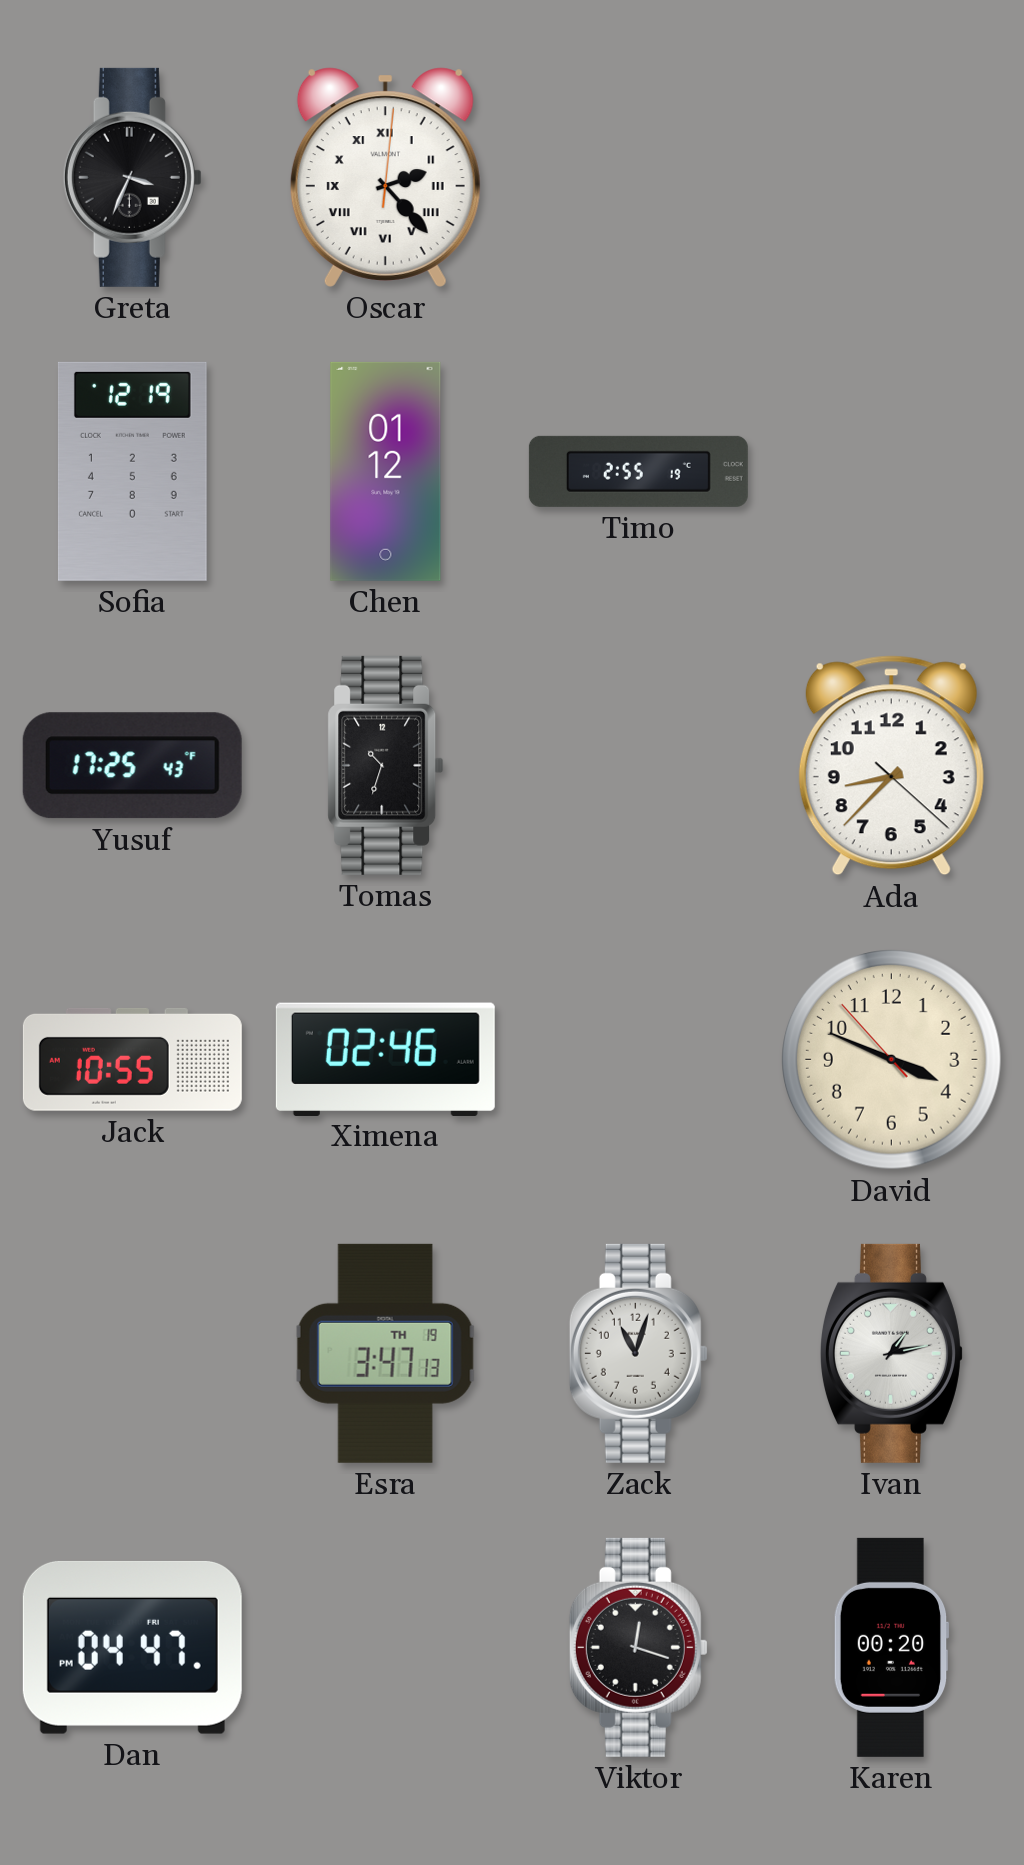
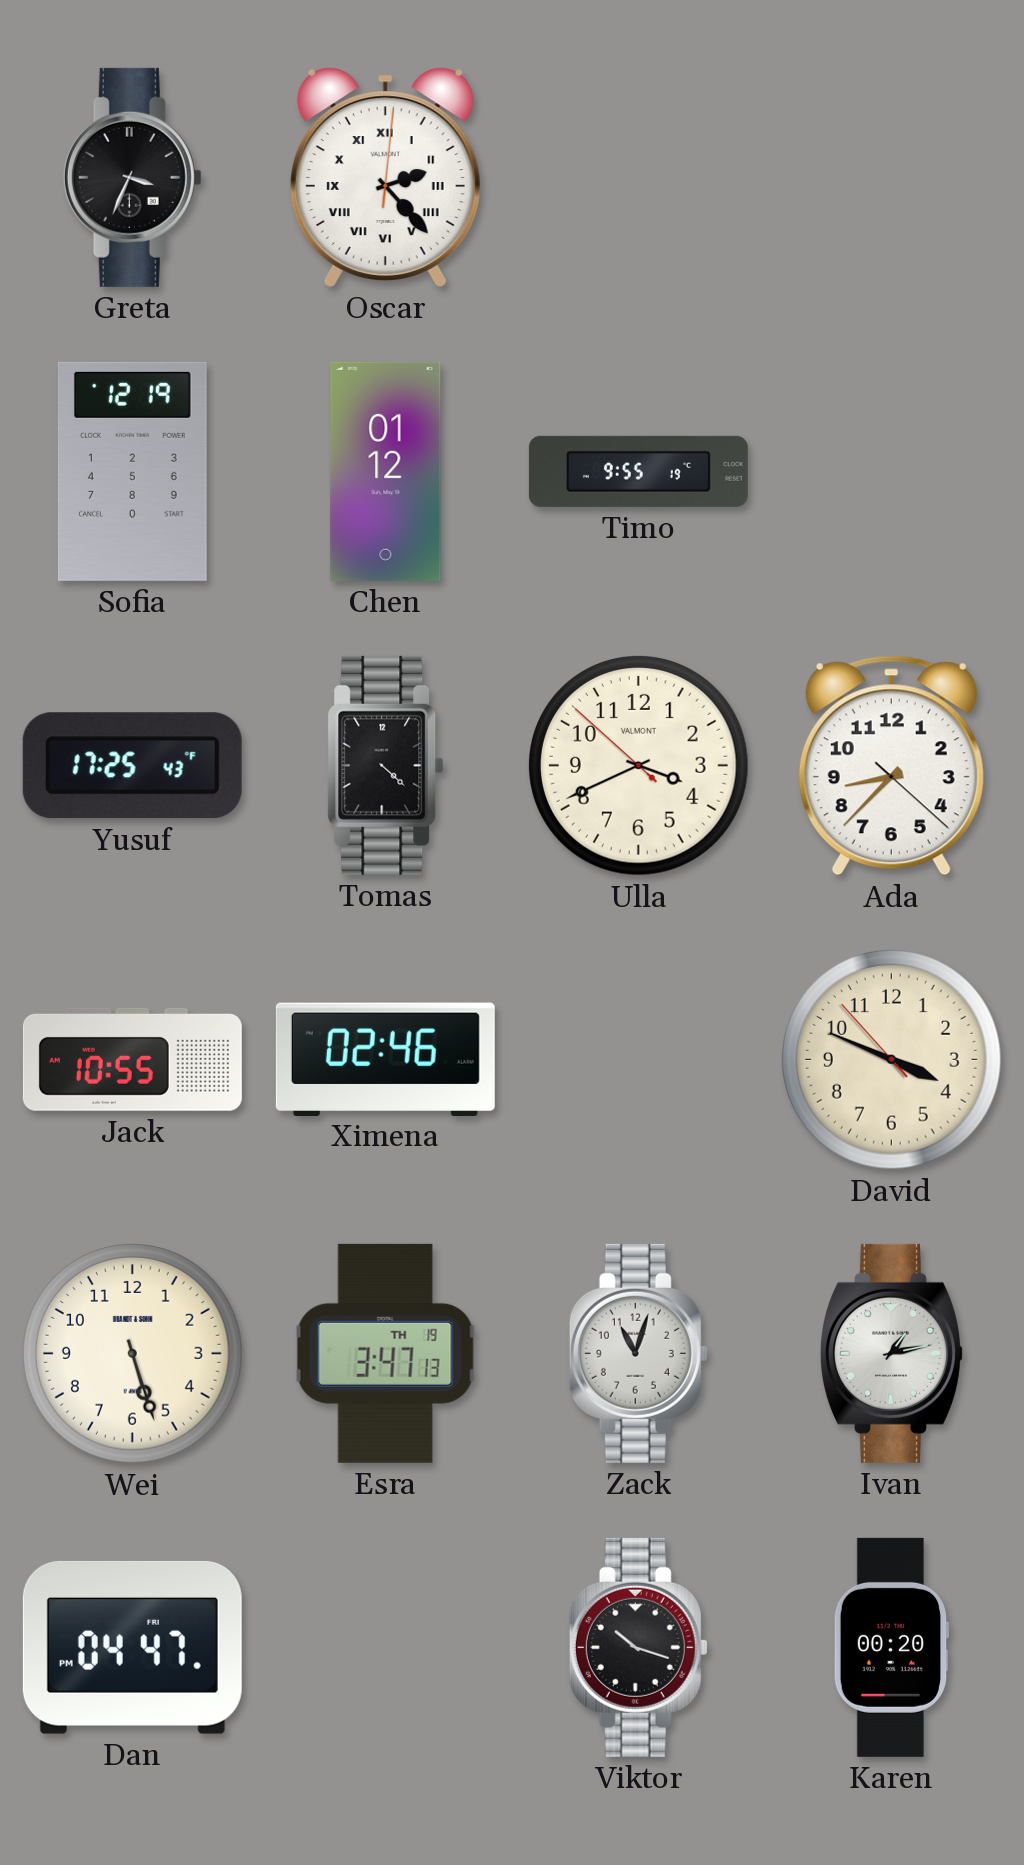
Timo: 2:55 -> 9:55 (638, 471)
Tomas: 10:33 -> 4:22 (386, 765)
Ulla: none -> 3:40 (639, 766)
Wei: none -> 5:27 (133, 1354)
Viktor: 12:18 -> 10:18 (638, 1647)
